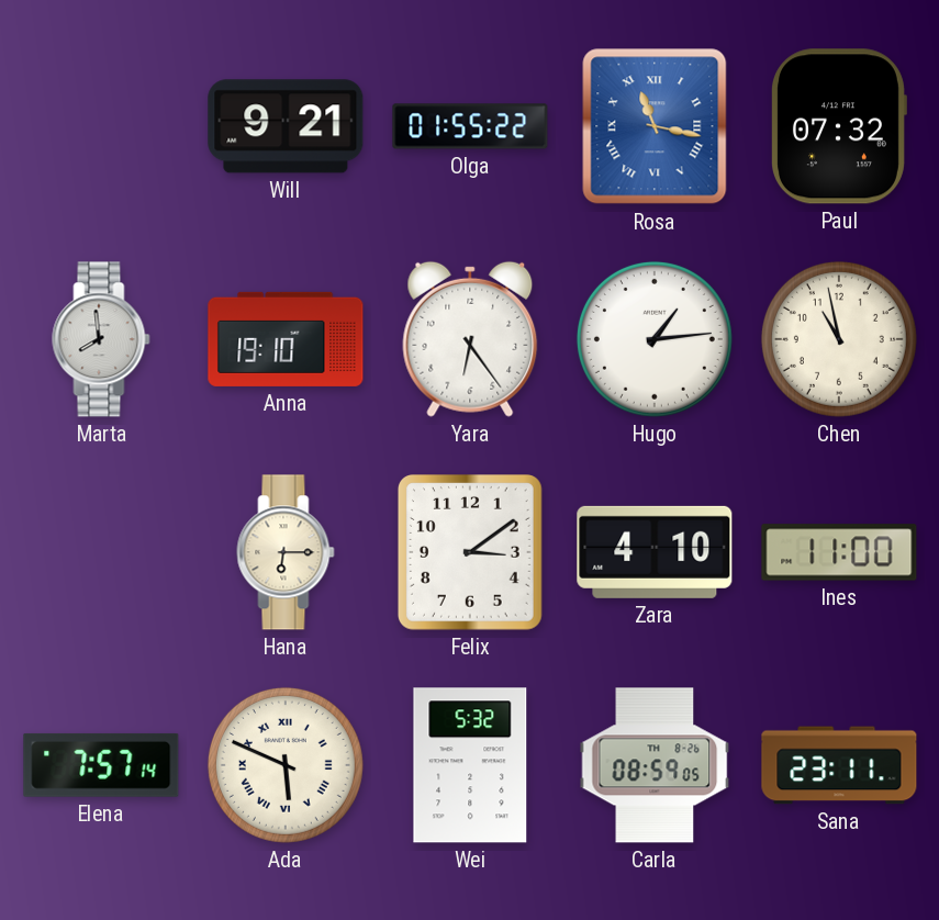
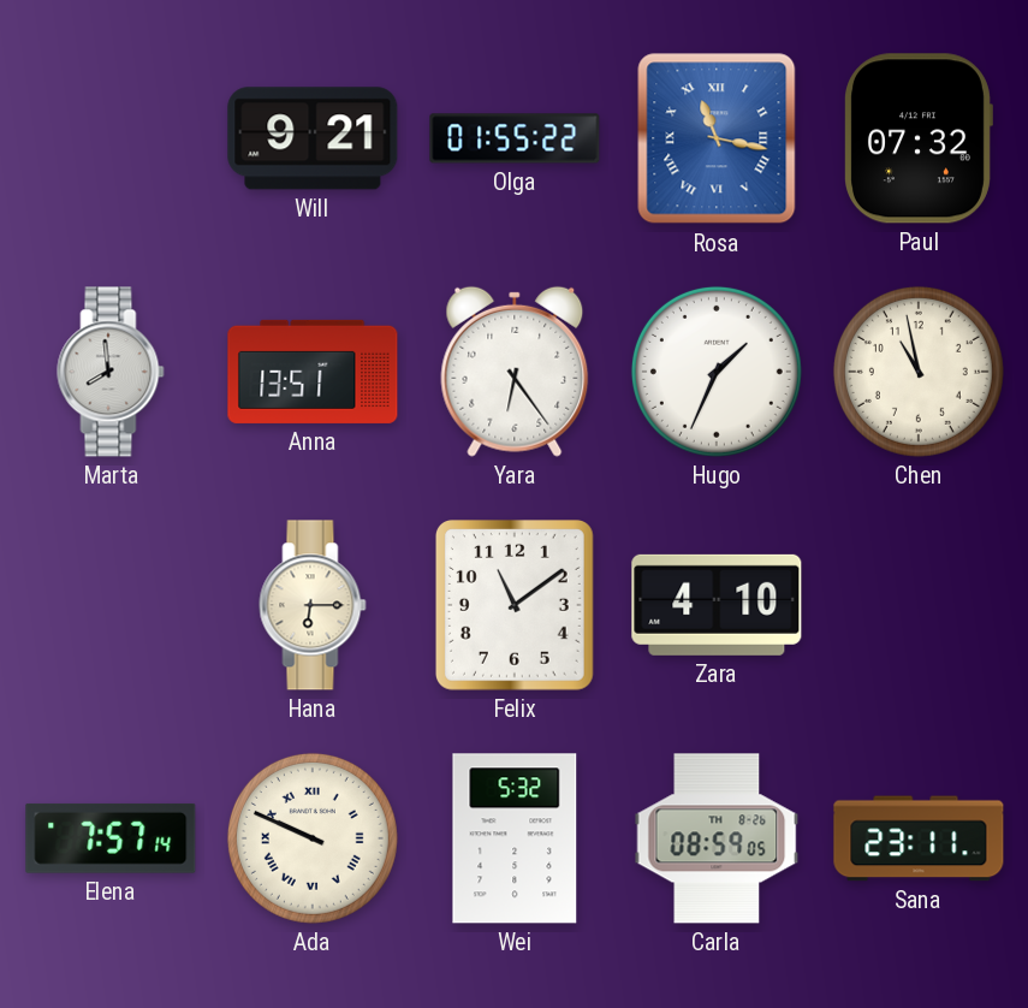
Anna: 19:10 -> 13:51 (313, 372)
Hugo: 1:14 -> 1:34 (717, 372)
Felix: 3:09 -> 11:09 (515, 606)
Ines: 11:00 -> none (839, 552)
Ada: 5:49 -> 9:49 (313, 838)
